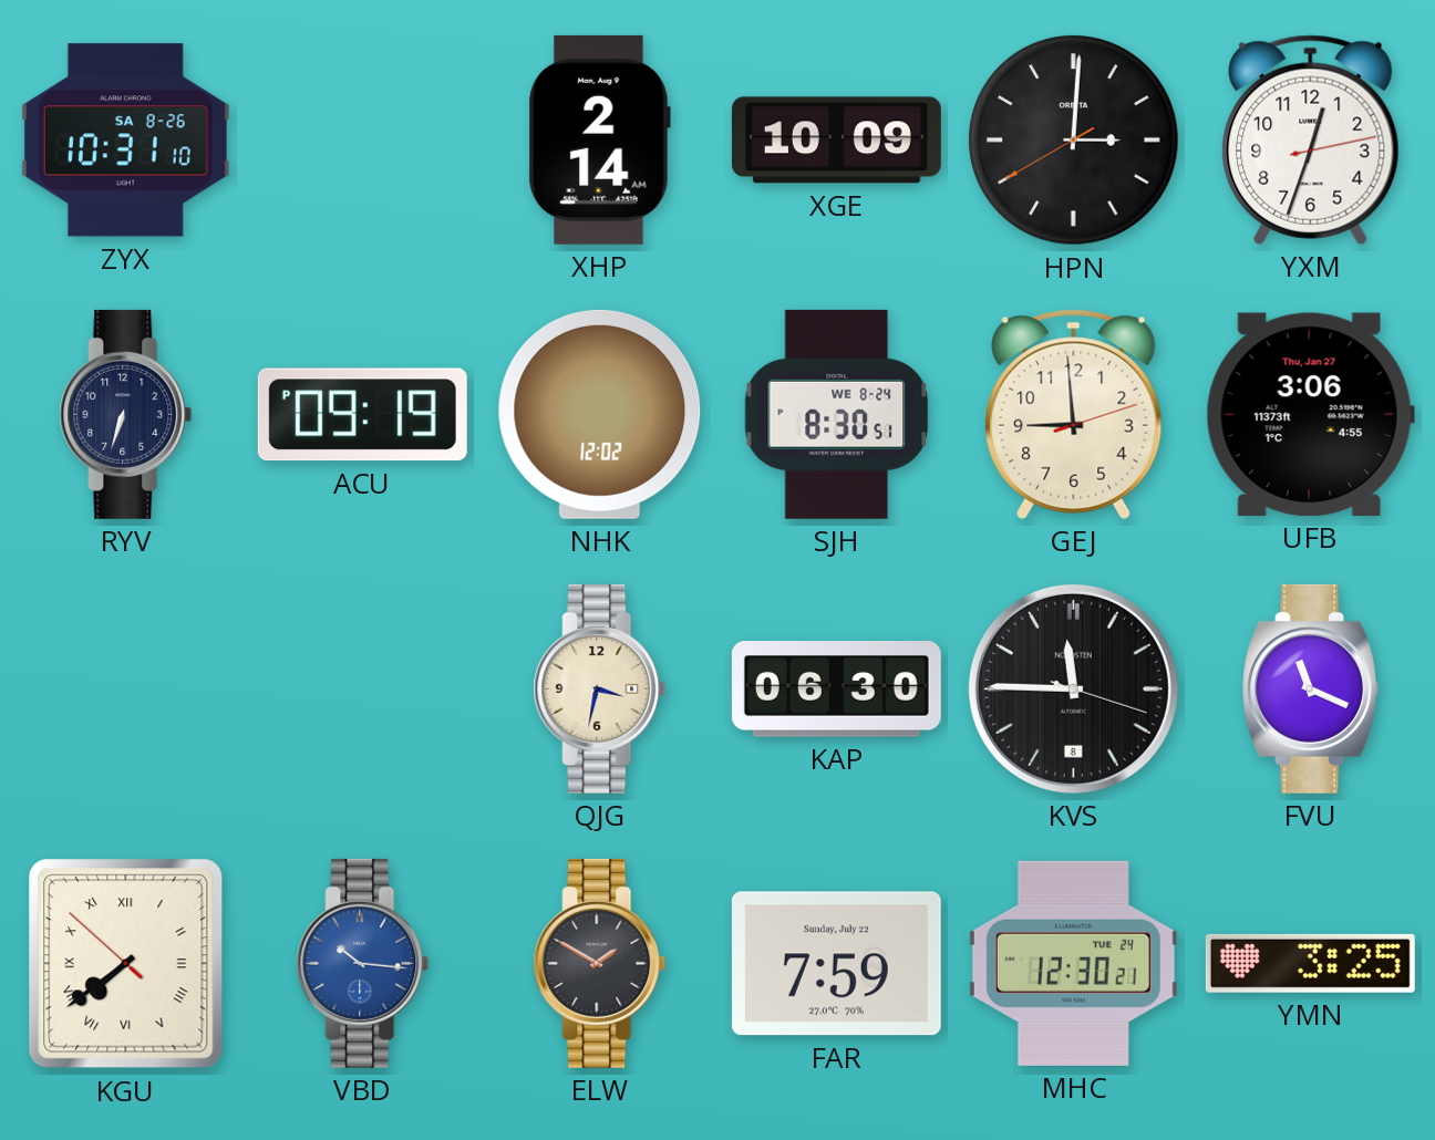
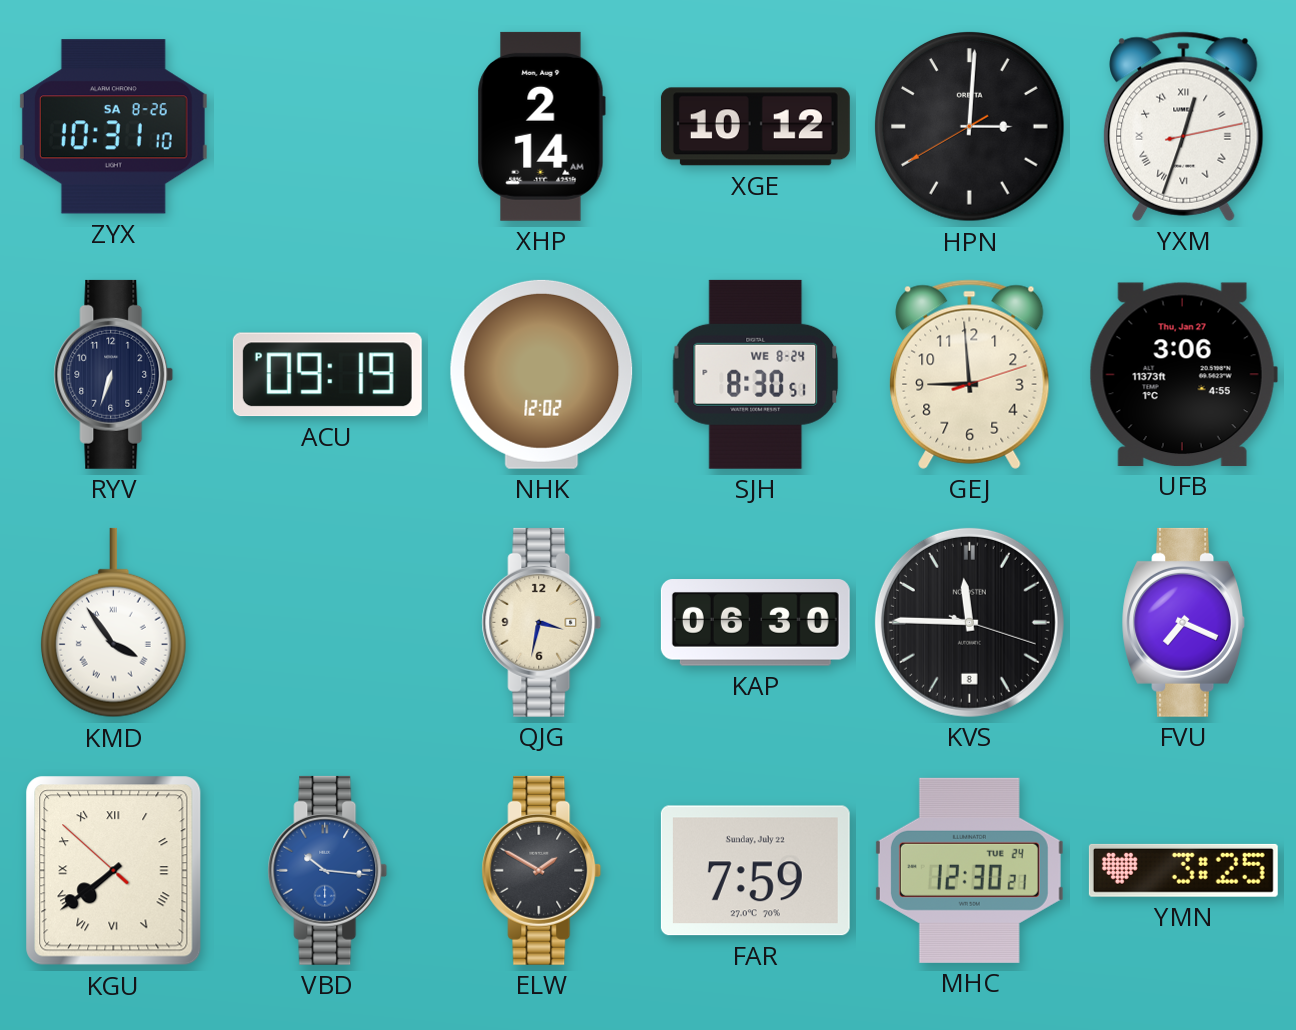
XGE: 10:09 -> 10:12 (755, 127)
YXM numerals: Arabic -> Roman (1184, 126)
KMD: none -> 3:54 (113, 623)
FVU: 11:19 -> 7:19 (1184, 622)
